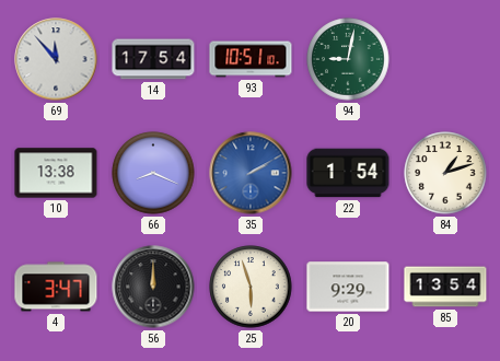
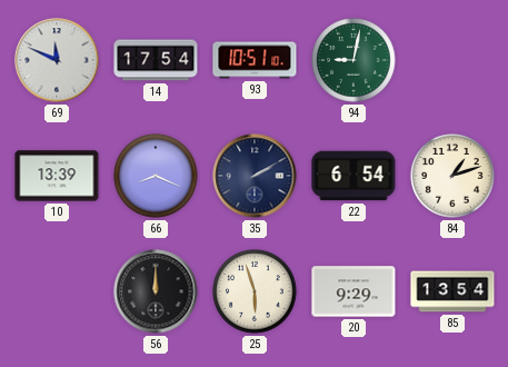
69: 11:53 -> 11:49 (57, 60)
10: 13:38 -> 13:39 (57, 176)
35 dial: blue -> navy (255, 176)
22: 1:54 -> 6:54 (353, 176)
4: 3:47 -> none (56, 287)
